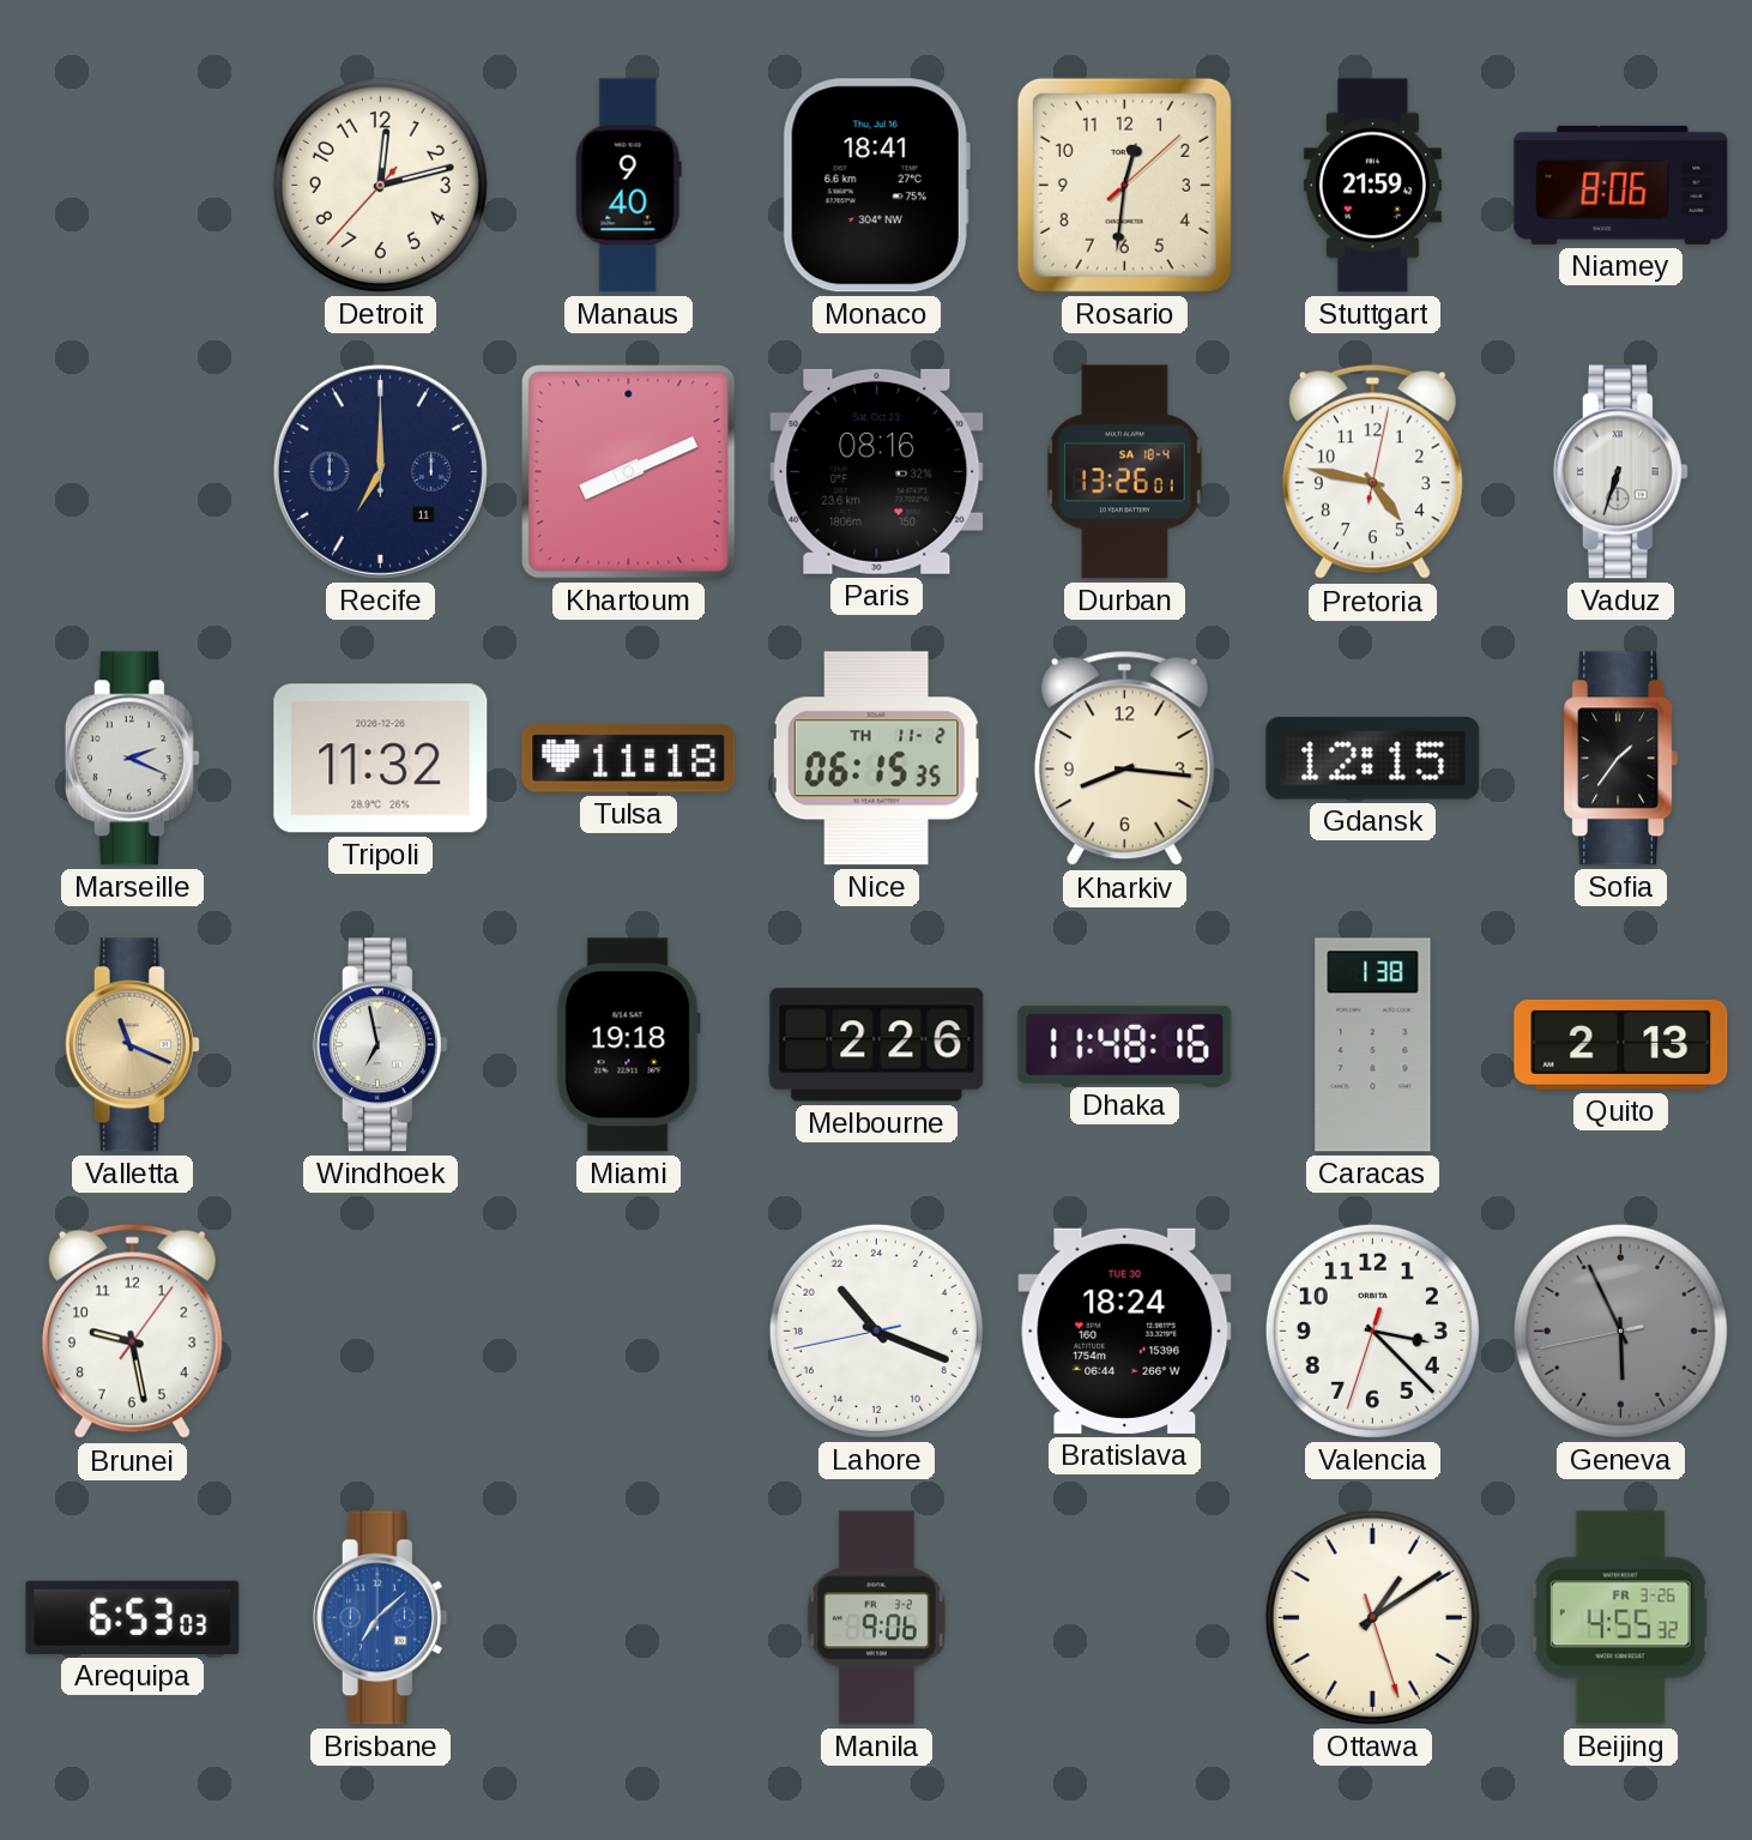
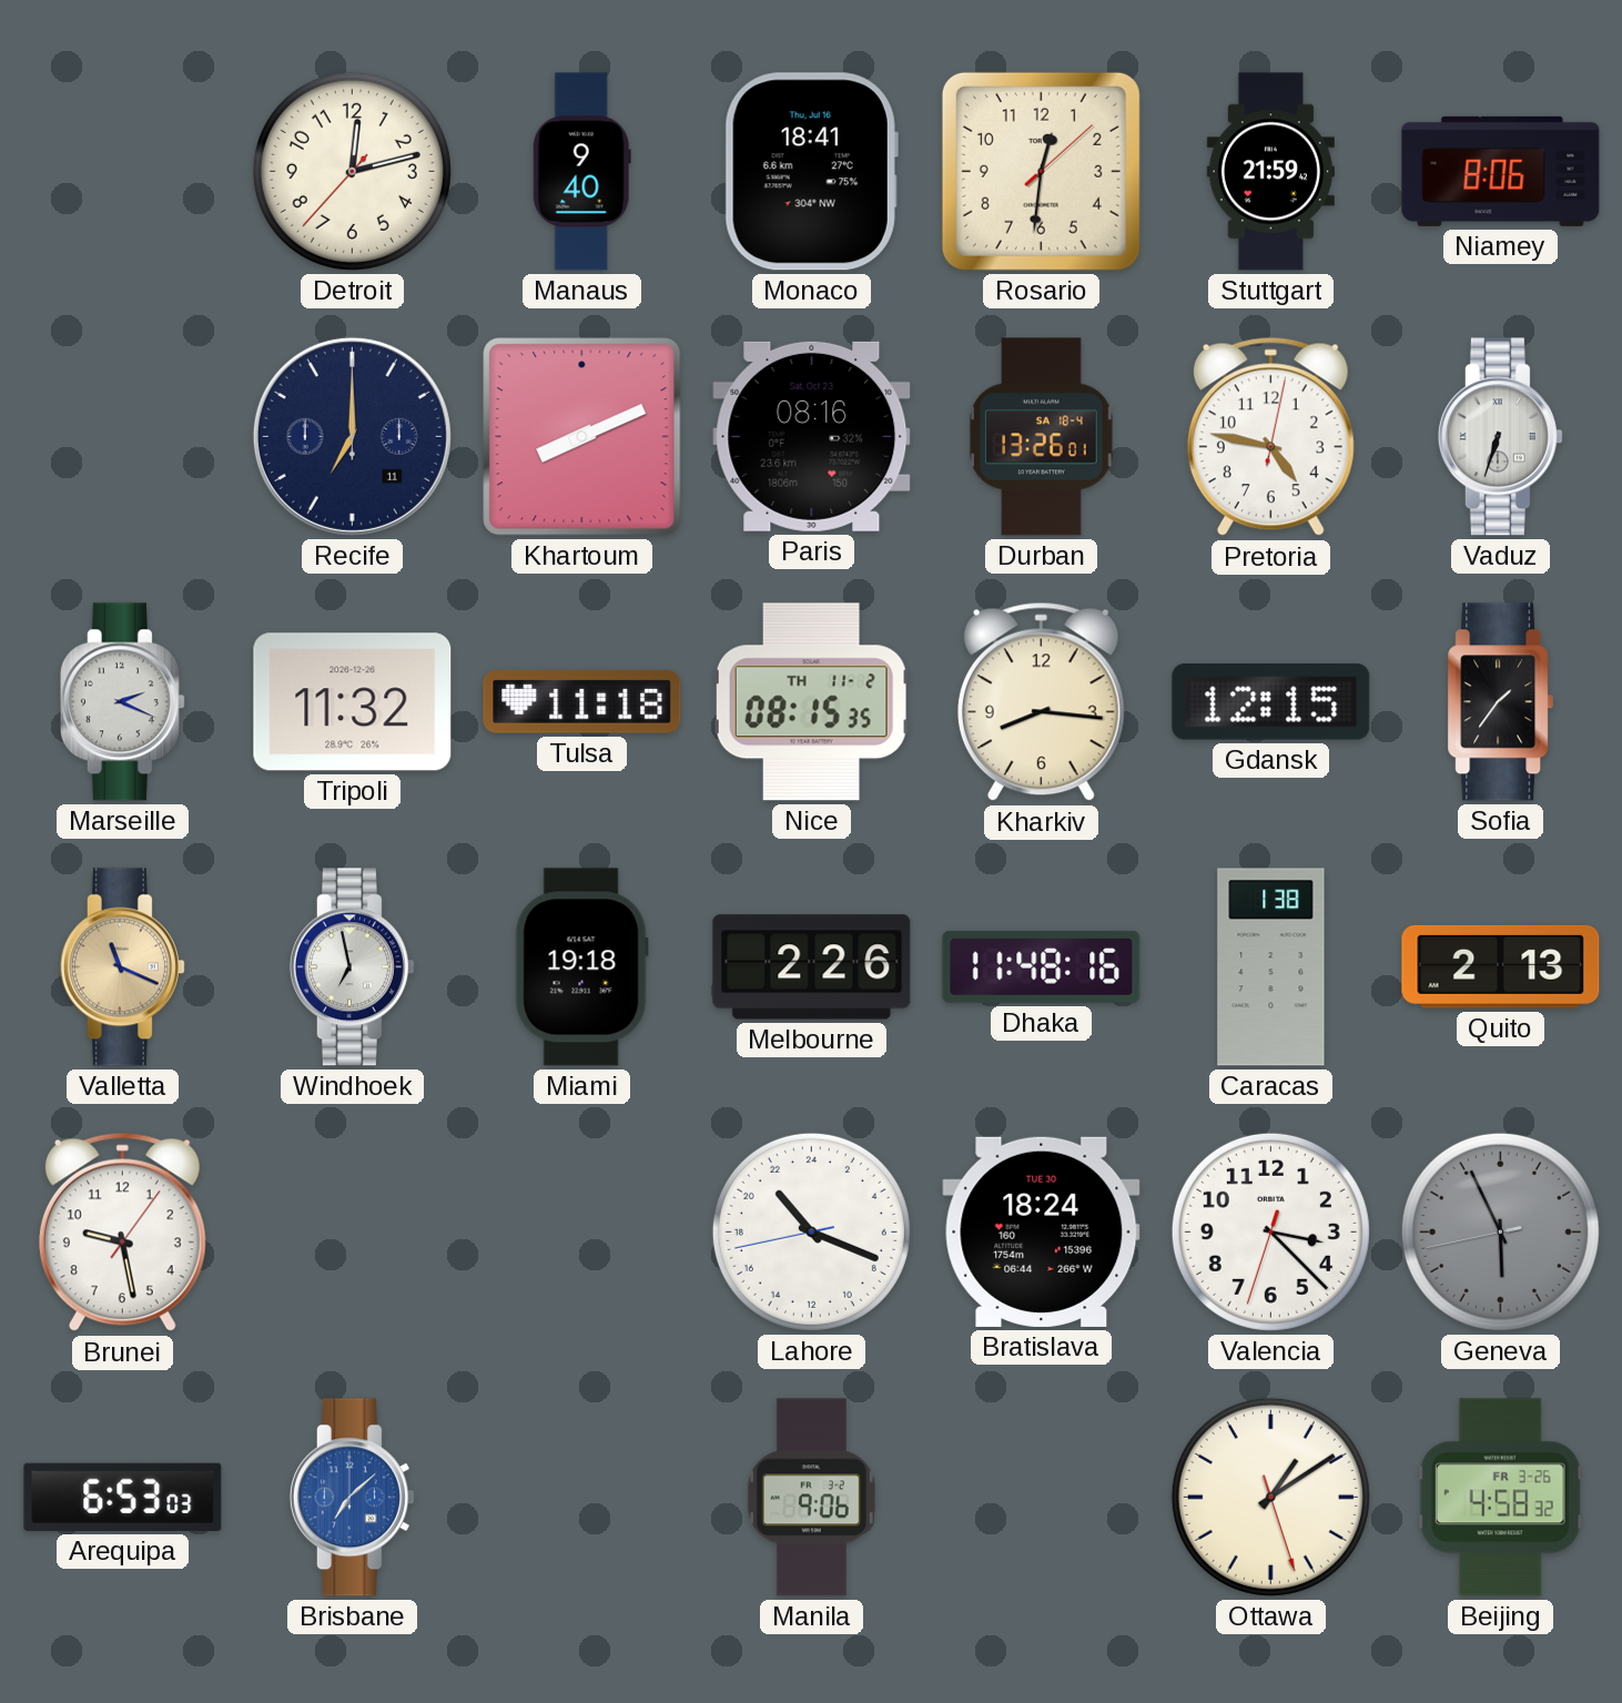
Nice: 06:15 -> 08:15 (811, 702)
Beijing: 4:55 -> 4:58 (1500, 1498)
